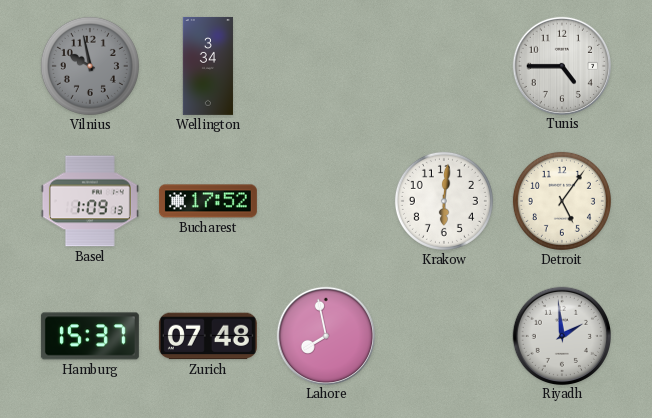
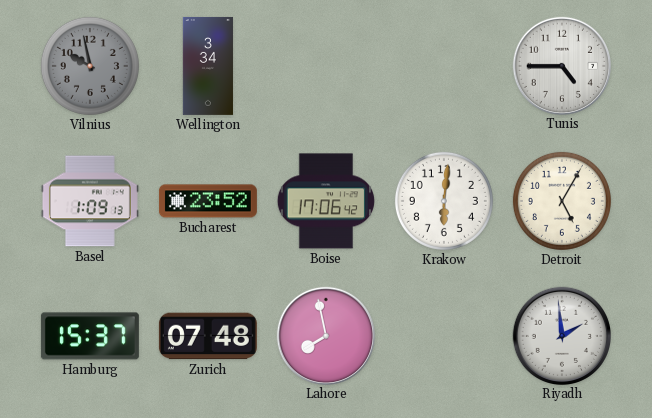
Bucharest: 17:52 -> 23:52 (208, 201)
Boise: none -> 17:06 (326, 201)
Detroit: 5:06 -> 5:05 (562, 201)
